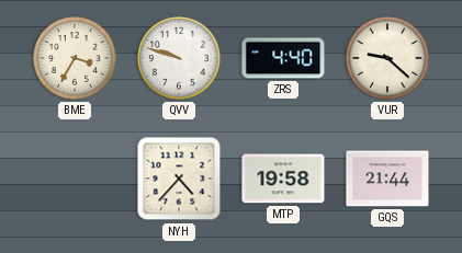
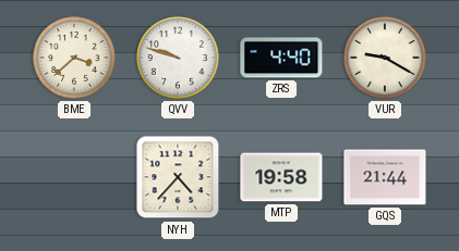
BME: 3:35 -> 3:38 (74, 58)
VUR: 9:22 -> 9:20 (385, 58)
